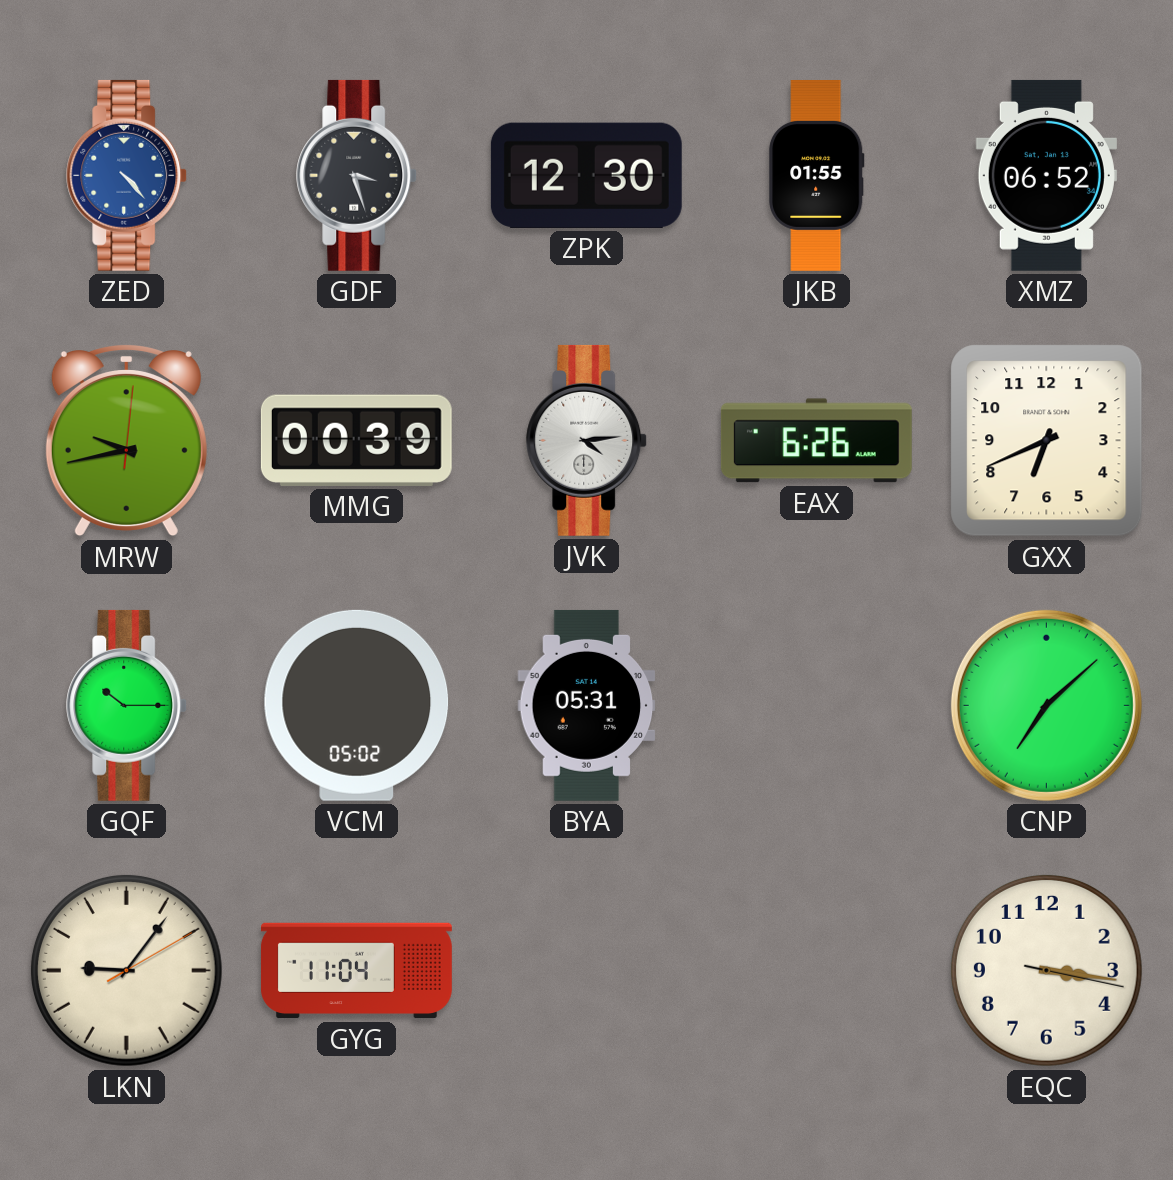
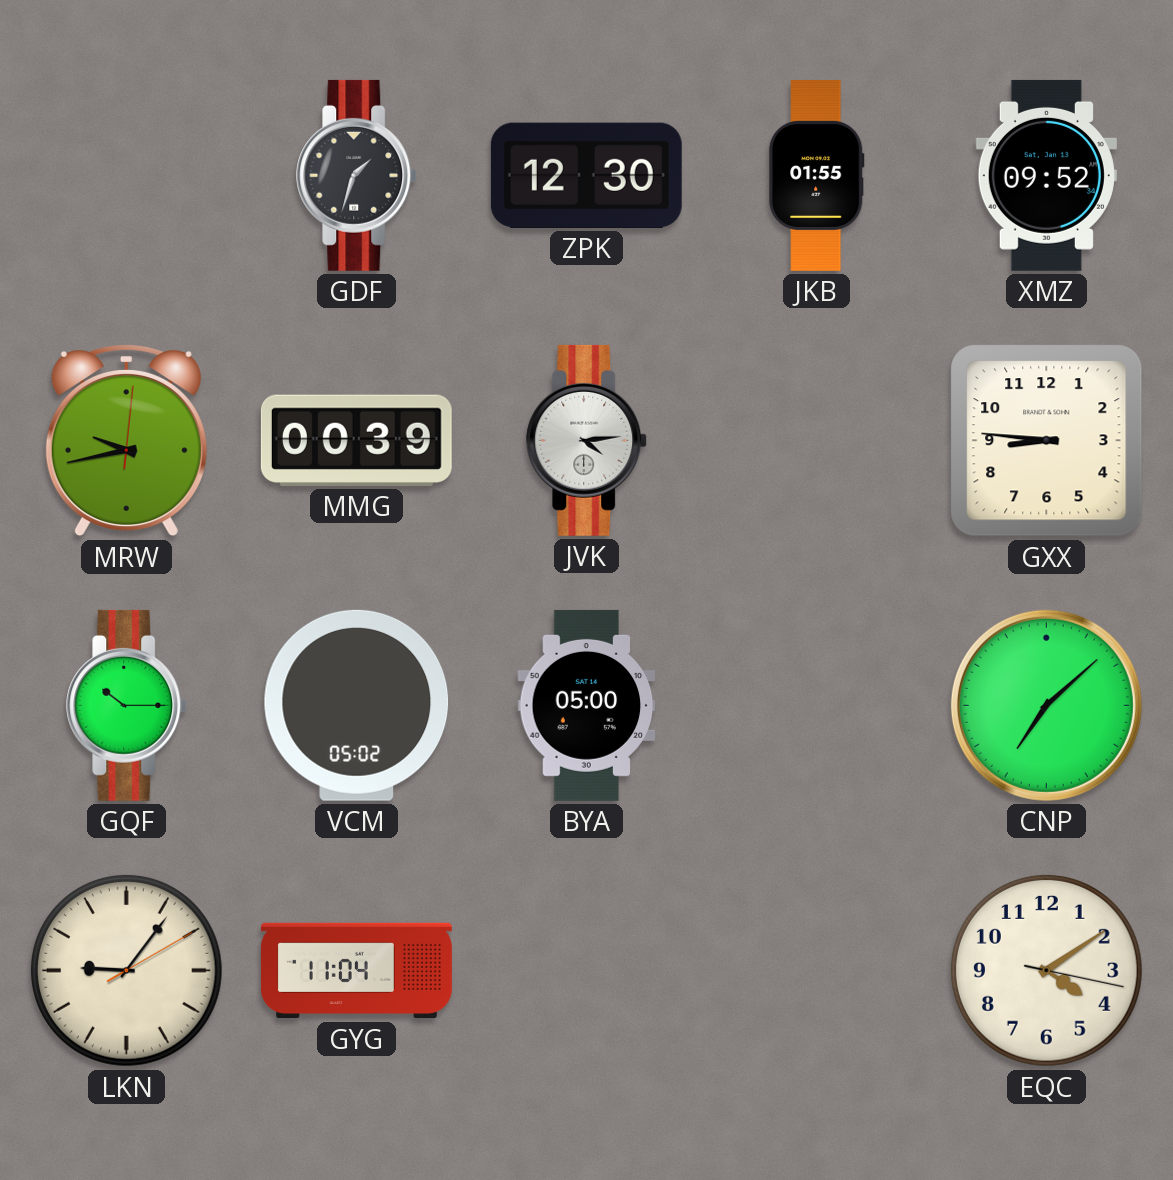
ZED: 4:23 -> none (127, 175)
GDF: 3:27 -> 1:33 (357, 175)
XMZ: 06:52 -> 09:52 (1046, 175)
EAX: 6:26 -> none (816, 441)
GXX: 6:41 -> 8:46 (1047, 441)
BYA: 05:31 -> 05:00 (587, 705)
EQC: 3:16 -> 4:09 (1046, 970)
